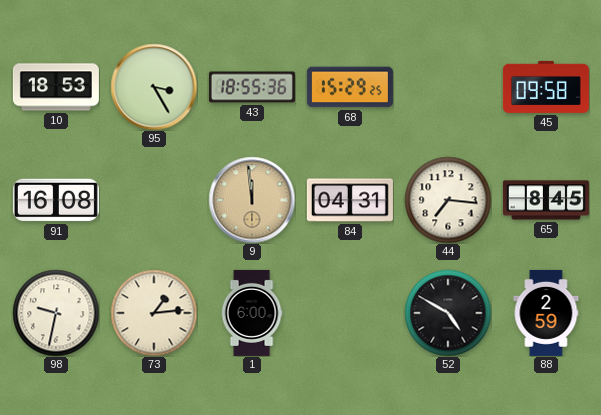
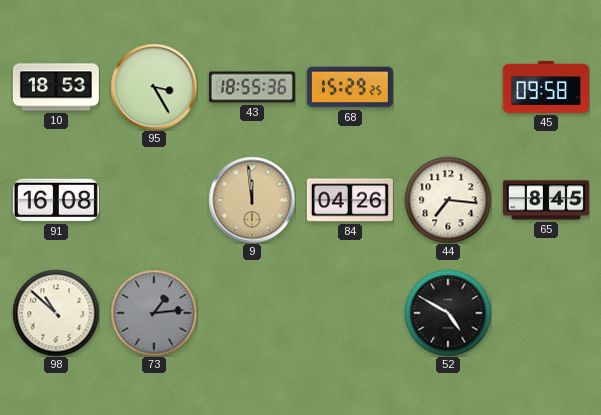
84: 04:31 -> 04:26 (350, 200)
98: 9:32 -> 10:52 (56, 313)
73 dial: cream -> grey (154, 313)
1: 6:00 -> none (252, 313)
88: 2:59 -> none (546, 313)
